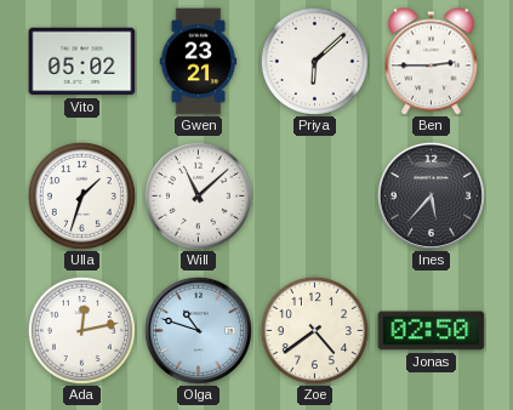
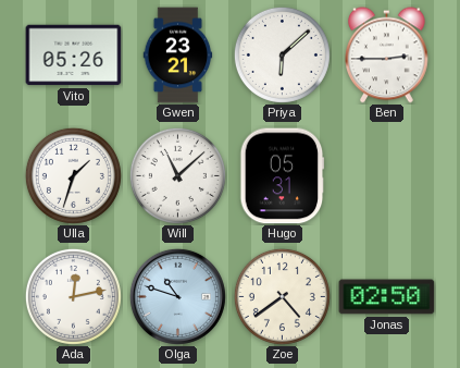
Vito: 05:02 -> 05:26 (74, 56)
Hugo: none -> 05:31 (283, 176)
Ines: 5:37 -> none (431, 195)
